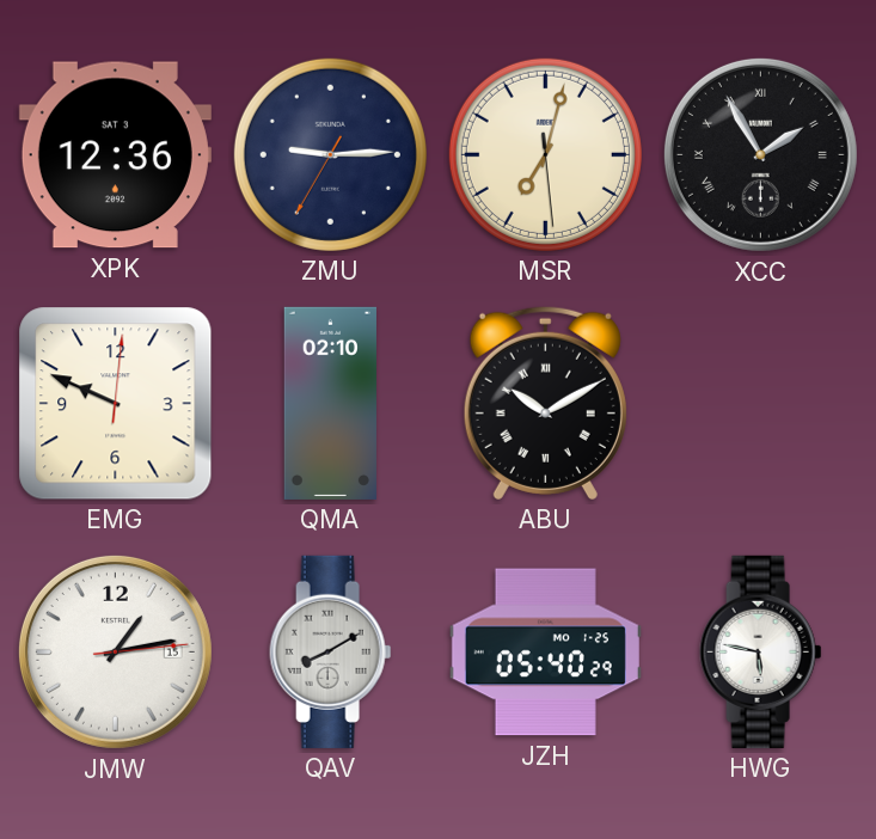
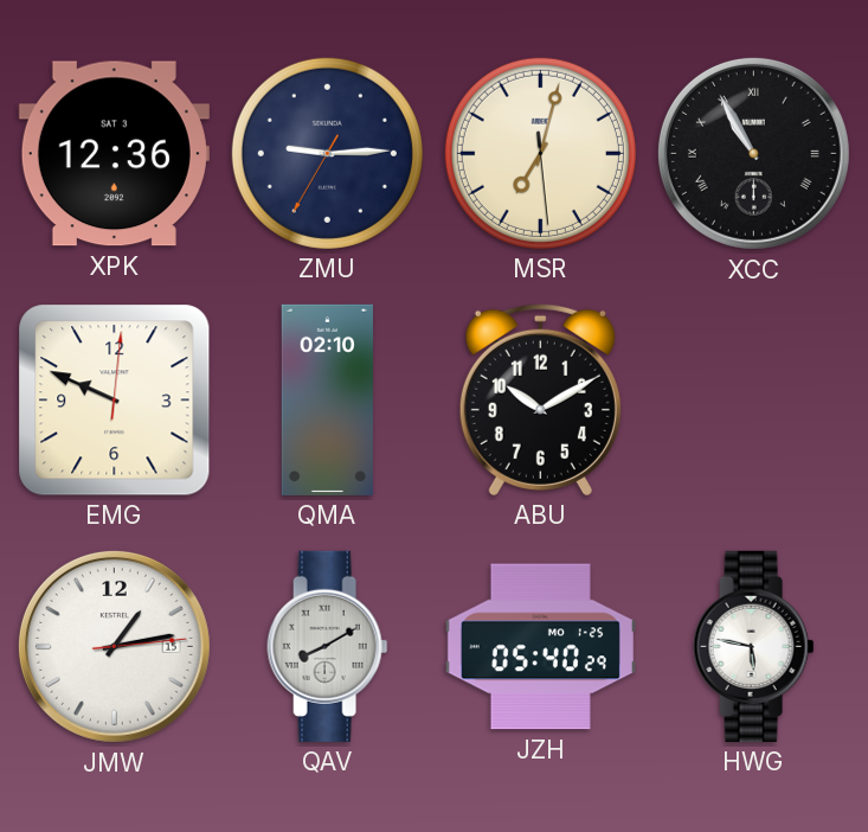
XCC: 1:55 -> 10:55 (753, 153)
ABU numerals: Roman -> Arabic (540, 399)
